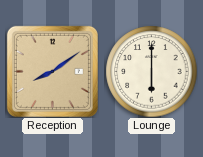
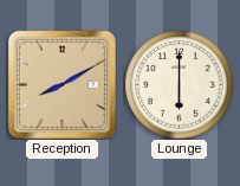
Reception: 8:09 -> 8:10 (61, 84)
